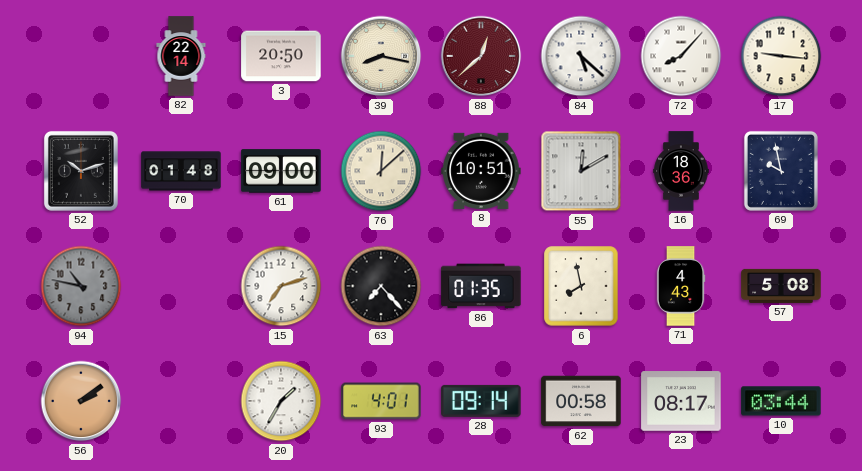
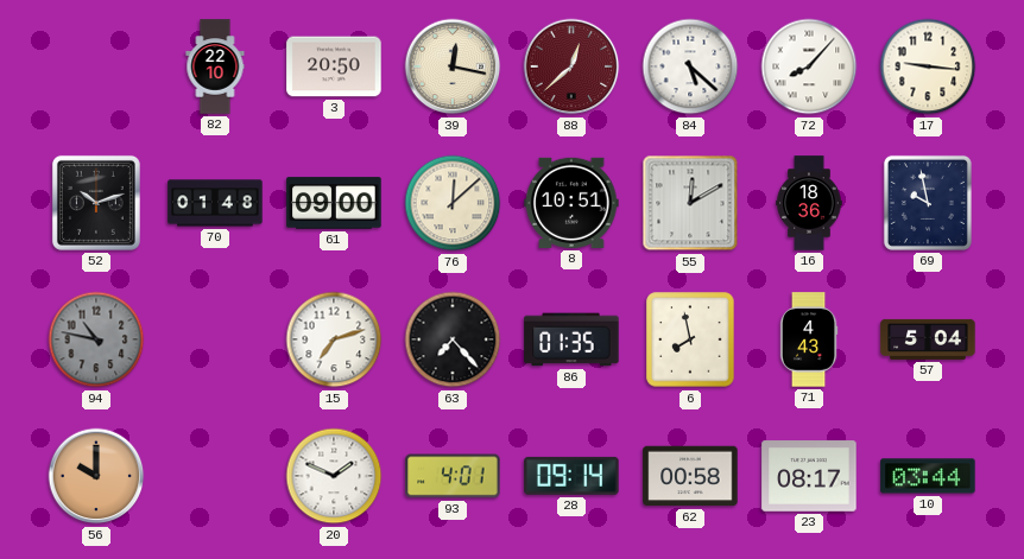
82: 22:14 -> 22:10 (215, 66)
39: 8:17 -> 12:17 (453, 66)
57: 5:08 -> 5:04 (928, 339)
56: 2:09 -> 10:00 (96, 476)
20: 1:35 -> 1:49 (334, 476)
